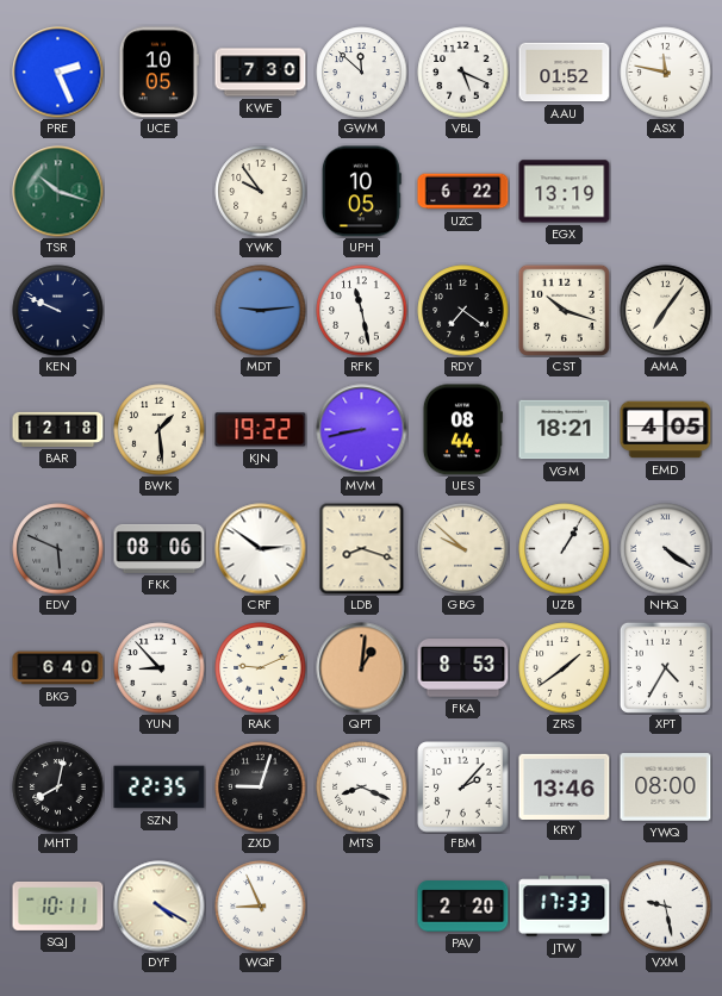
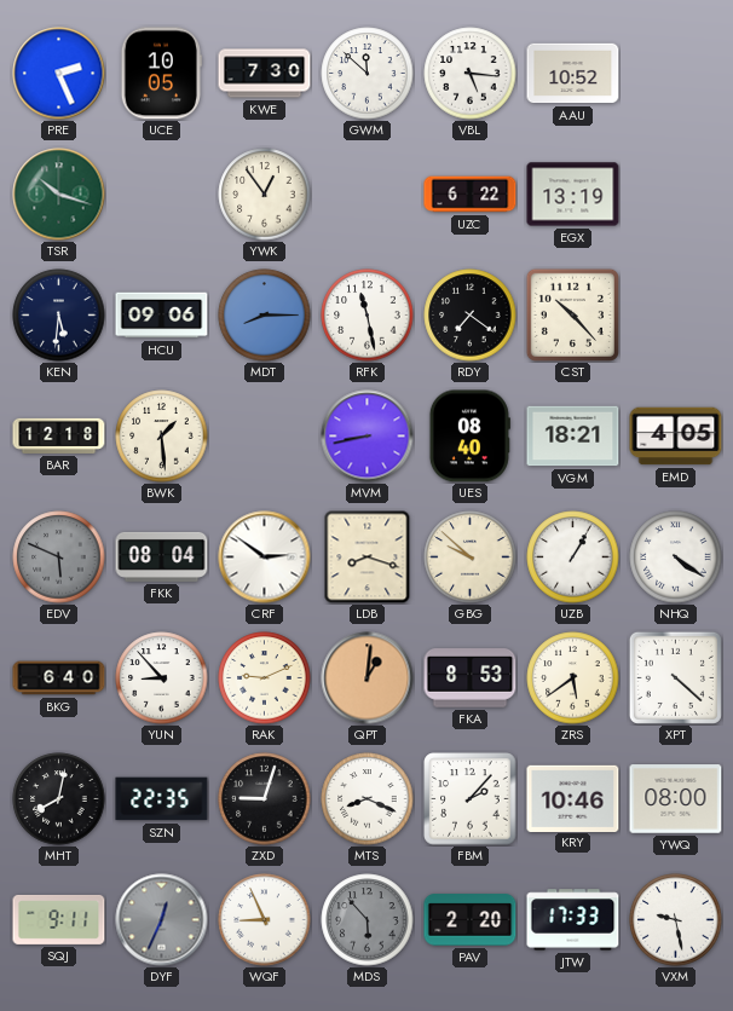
VBL: 5:19 -> 5:16 (471, 74)
AAU: 01:52 -> 10:52 (573, 74)
ASX: 11:47 -> none (666, 73)
YWK: 9:54 -> 12:54 (265, 195)
UPH: 10:05 -> none (361, 192)
KEN: 9:49 -> 5:31 (59, 316)
HCU: none -> 09:06 (162, 316)
MDT: 9:14 -> 8:15 (265, 316)
CST: 10:18 -> 10:23 (572, 314)
AMA: 7:06 -> none (666, 311)
KJN: 19:22 -> none (261, 430)
UES: 08:44 -> 08:40 (469, 437)
FKK: 08:06 -> 08:04 (162, 556)
ZRS: 1:39 -> 5:39 (573, 678)
XPT: 4:35 -> 4:22 (675, 677)
KRY: 13:46 -> 10:46 (573, 798)
SQJ: 10:11 -> 9:11 (59, 919)
DYF: 4:20 -> 12:34 (162, 920)
DYF dial: cream -> grey (162, 920)
MDS: none -> 5:53 (368, 920)
